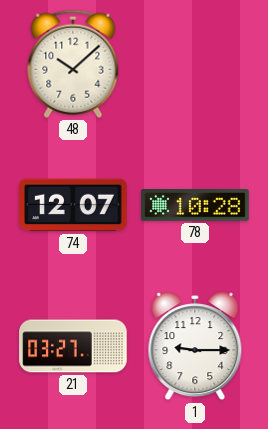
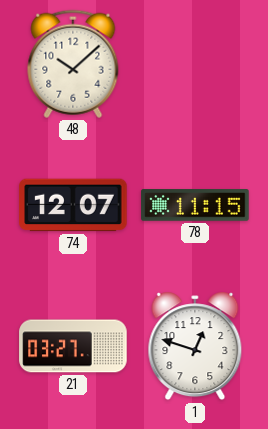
78: 10:28 -> 11:15 (195, 205)
1: 9:15 -> 12:48 (195, 346)
